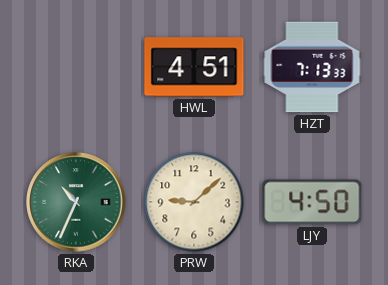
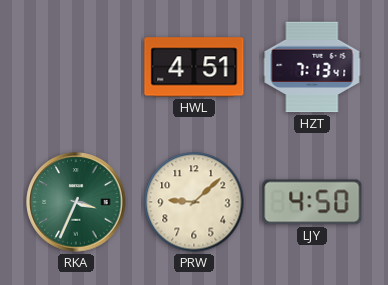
HZT: 7:13:33 -> 7:13:41 (312, 67)
RKA: 10:34 -> 3:34 (76, 202)
